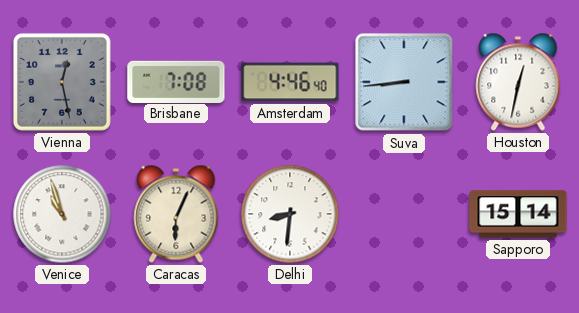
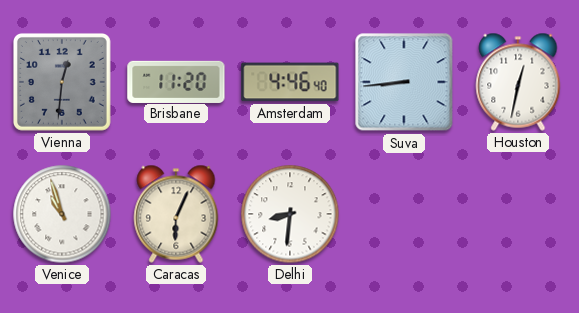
Vienna: 12:28 -> 12:31 (62, 82)
Brisbane: 7:08 -> 11:20 (176, 81)
Sapporo: 15:14 -> none (518, 214)
